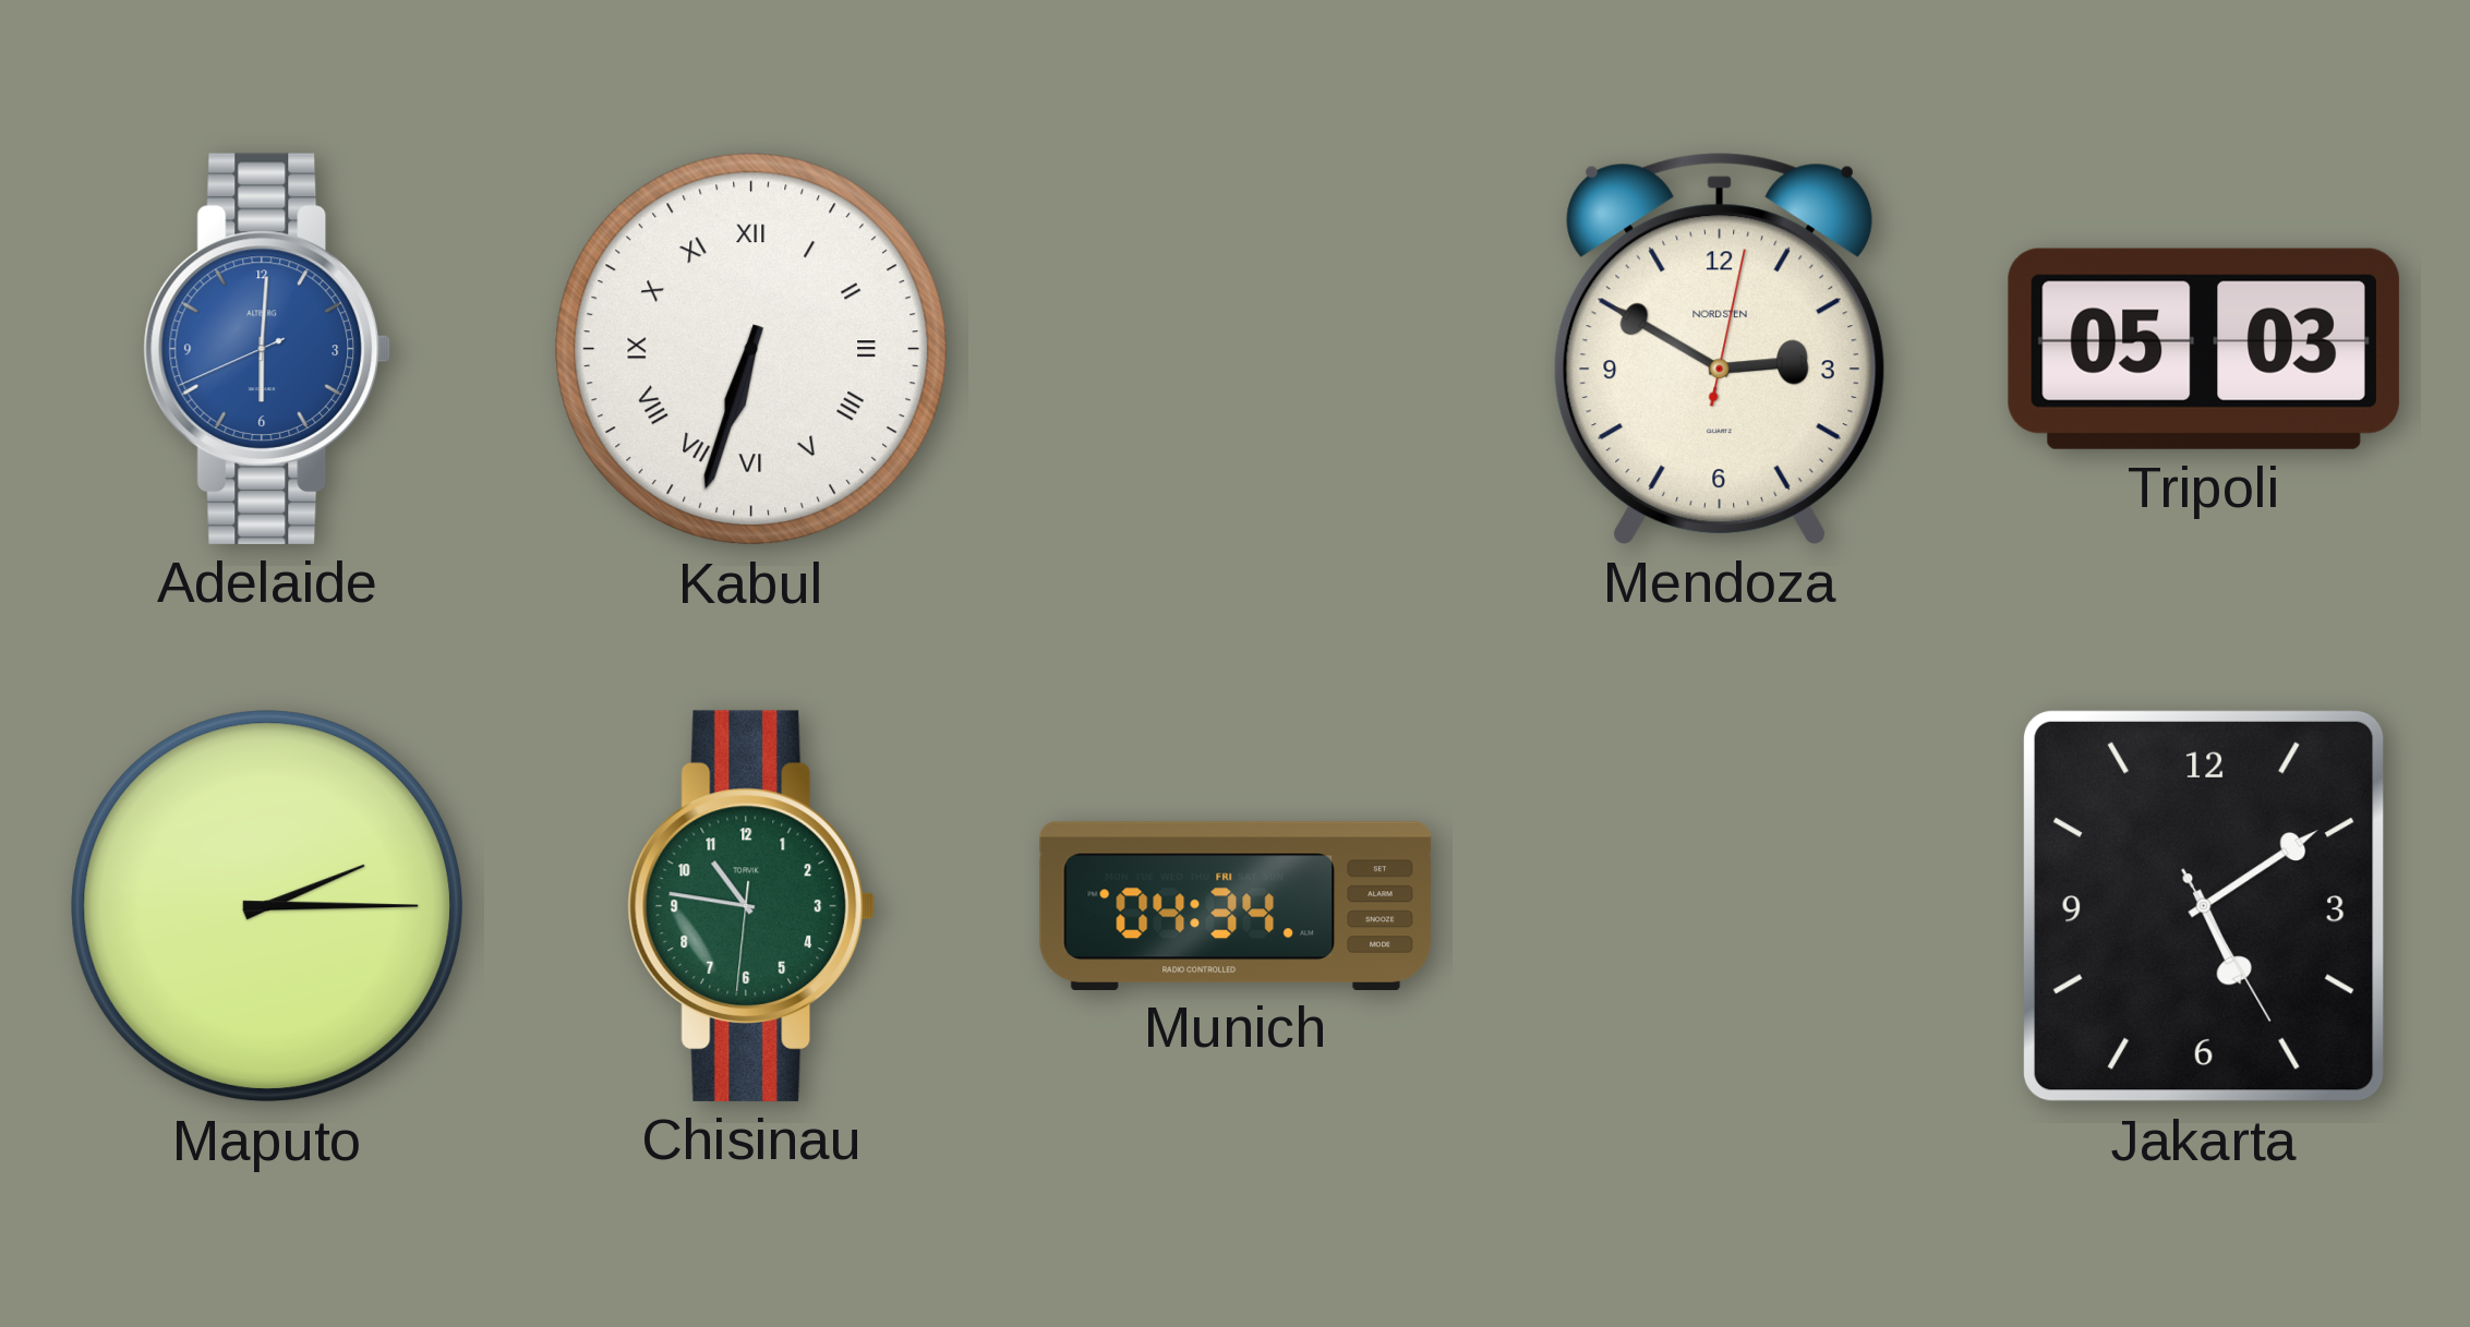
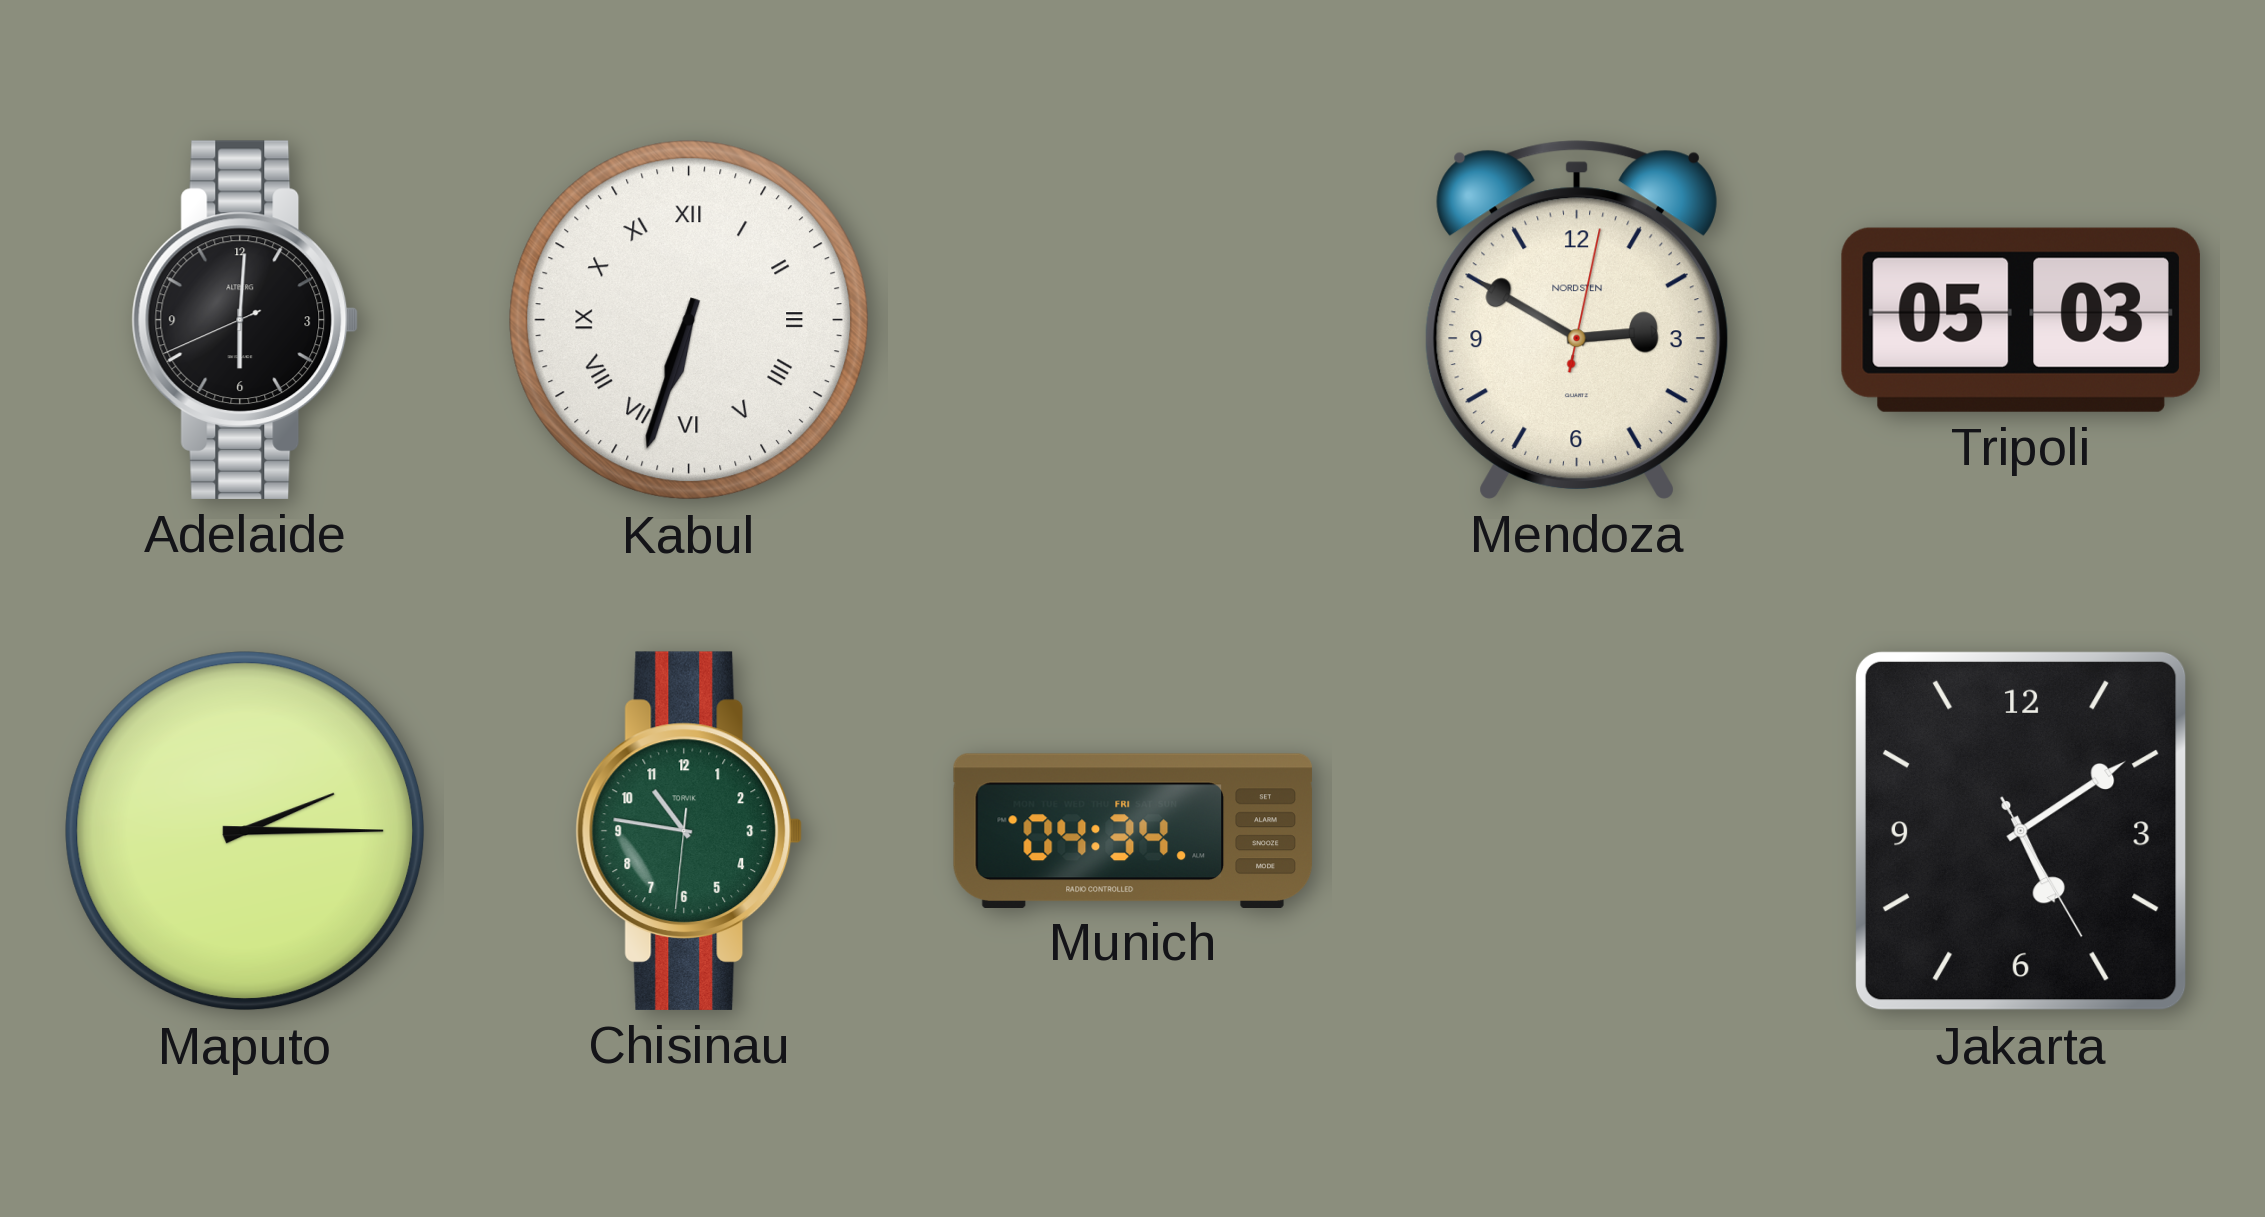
Adelaide dial: blue -> black (245, 320)
